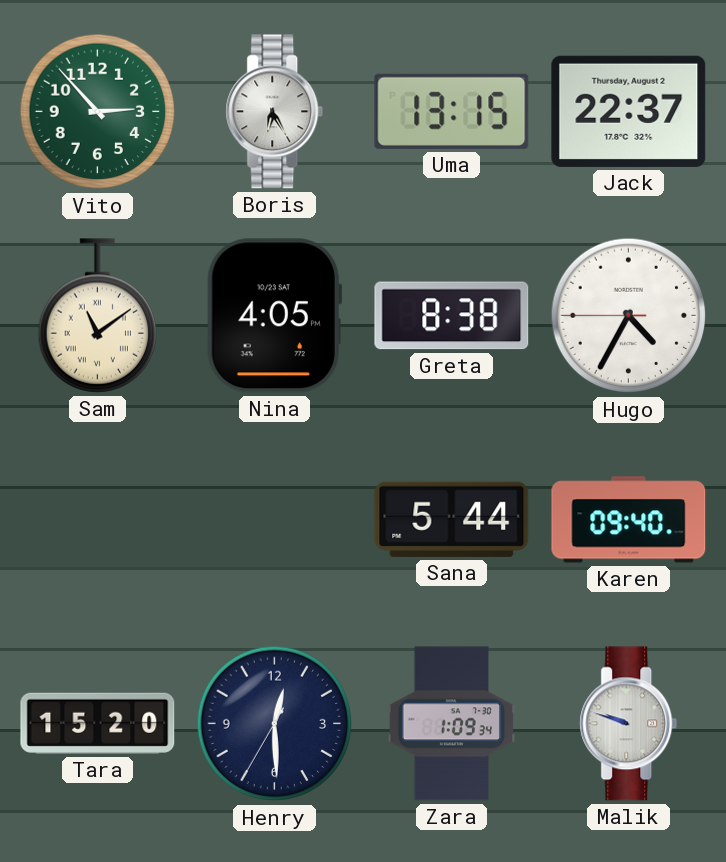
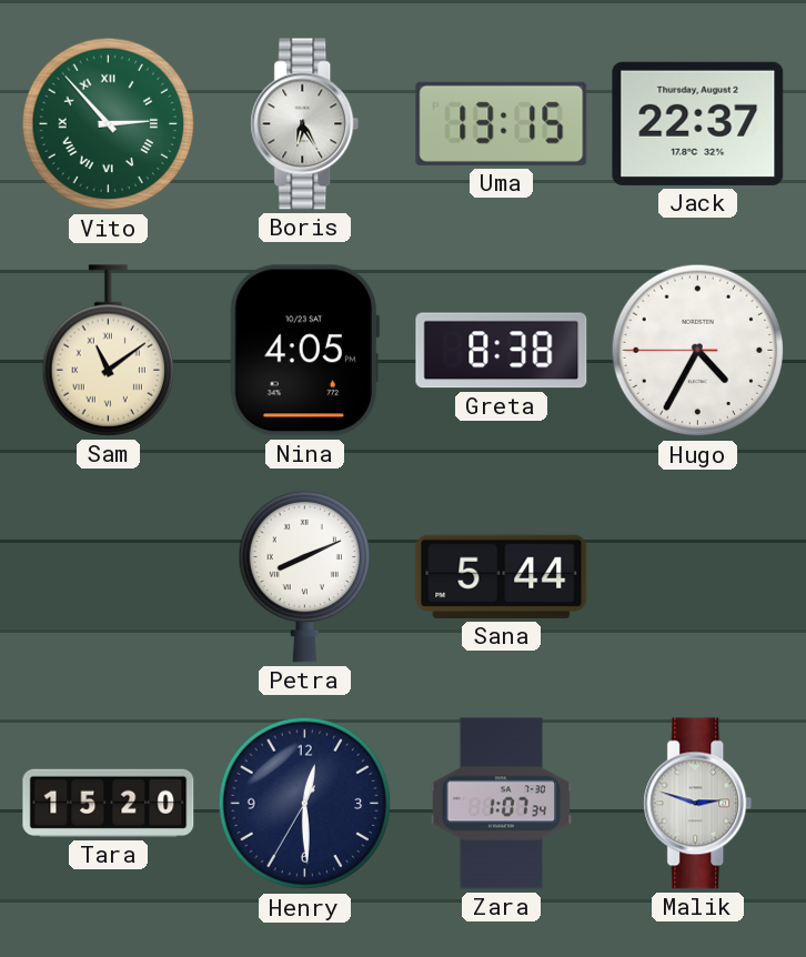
Vito numerals: Arabic -> Roman (109, 124)
Petra: none -> 8:11 (304, 576)
Karen: 09:40 -> none (629, 520)
Zara: 1:09 -> 1:07 (502, 804)
Malik: 9:48 -> 2:48 (698, 804)
